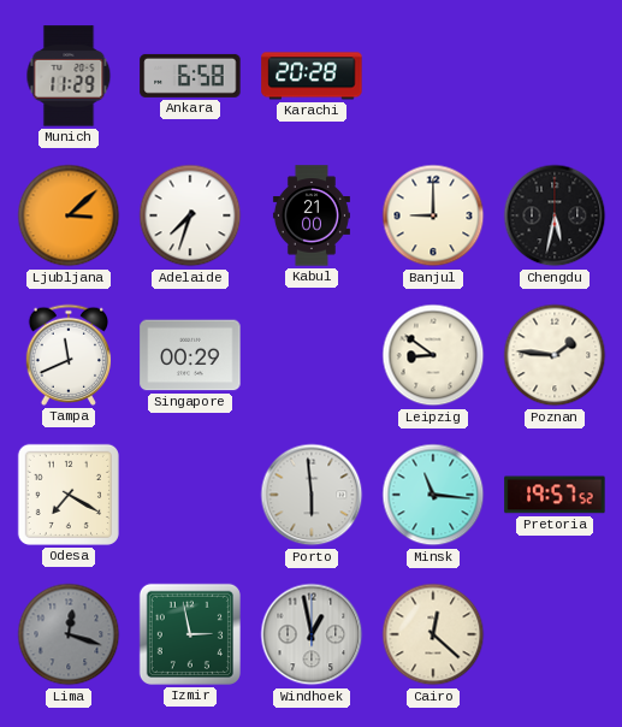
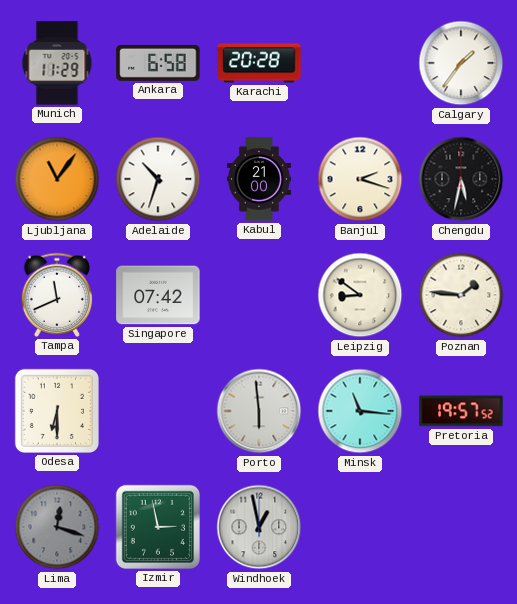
Calgary: none -> 1:36 (461, 63)
Ljubljana: 3:08 -> 11:06 (57, 179)
Adelaide: 7:33 -> 10:33 (158, 179)
Banjul: 9:00 -> 2:18 (360, 179)
Singapore: 00:29 -> 07:42 (158, 295)
Odesa: 7:20 -> 6:30 (57, 411)
Cairo: 12:22 -> none (433, 634)
